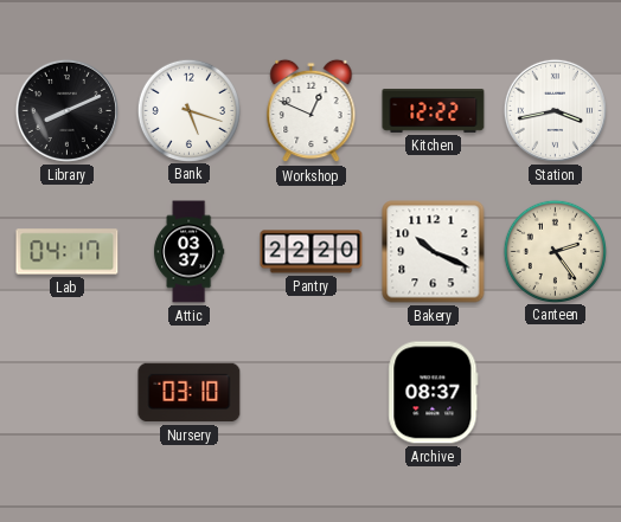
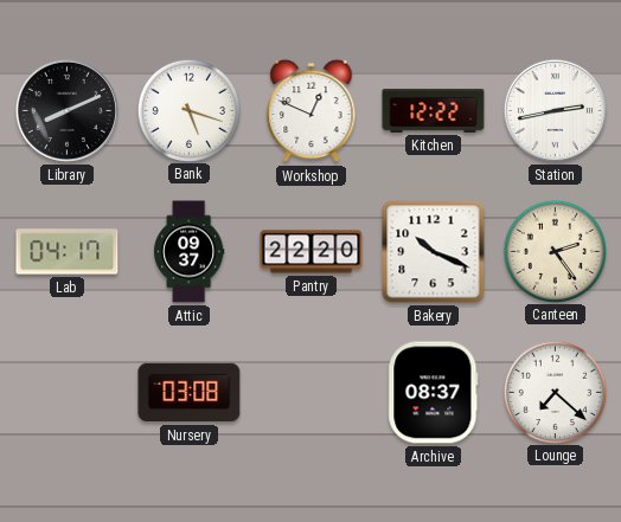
Station: 3:43 -> 2:43 (555, 110)
Attic: 03:37 -> 09:37 (190, 252)
Nursery: 03:10 -> 03:08 (190, 393)
Lounge: none -> 7:22 (555, 392)
